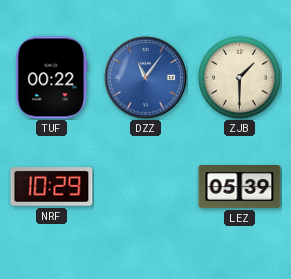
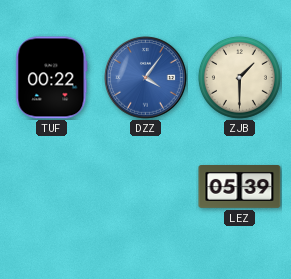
DZZ: 11:06 -> 4:06 (146, 78)
NRF: 10:29 -> none (52, 187)
